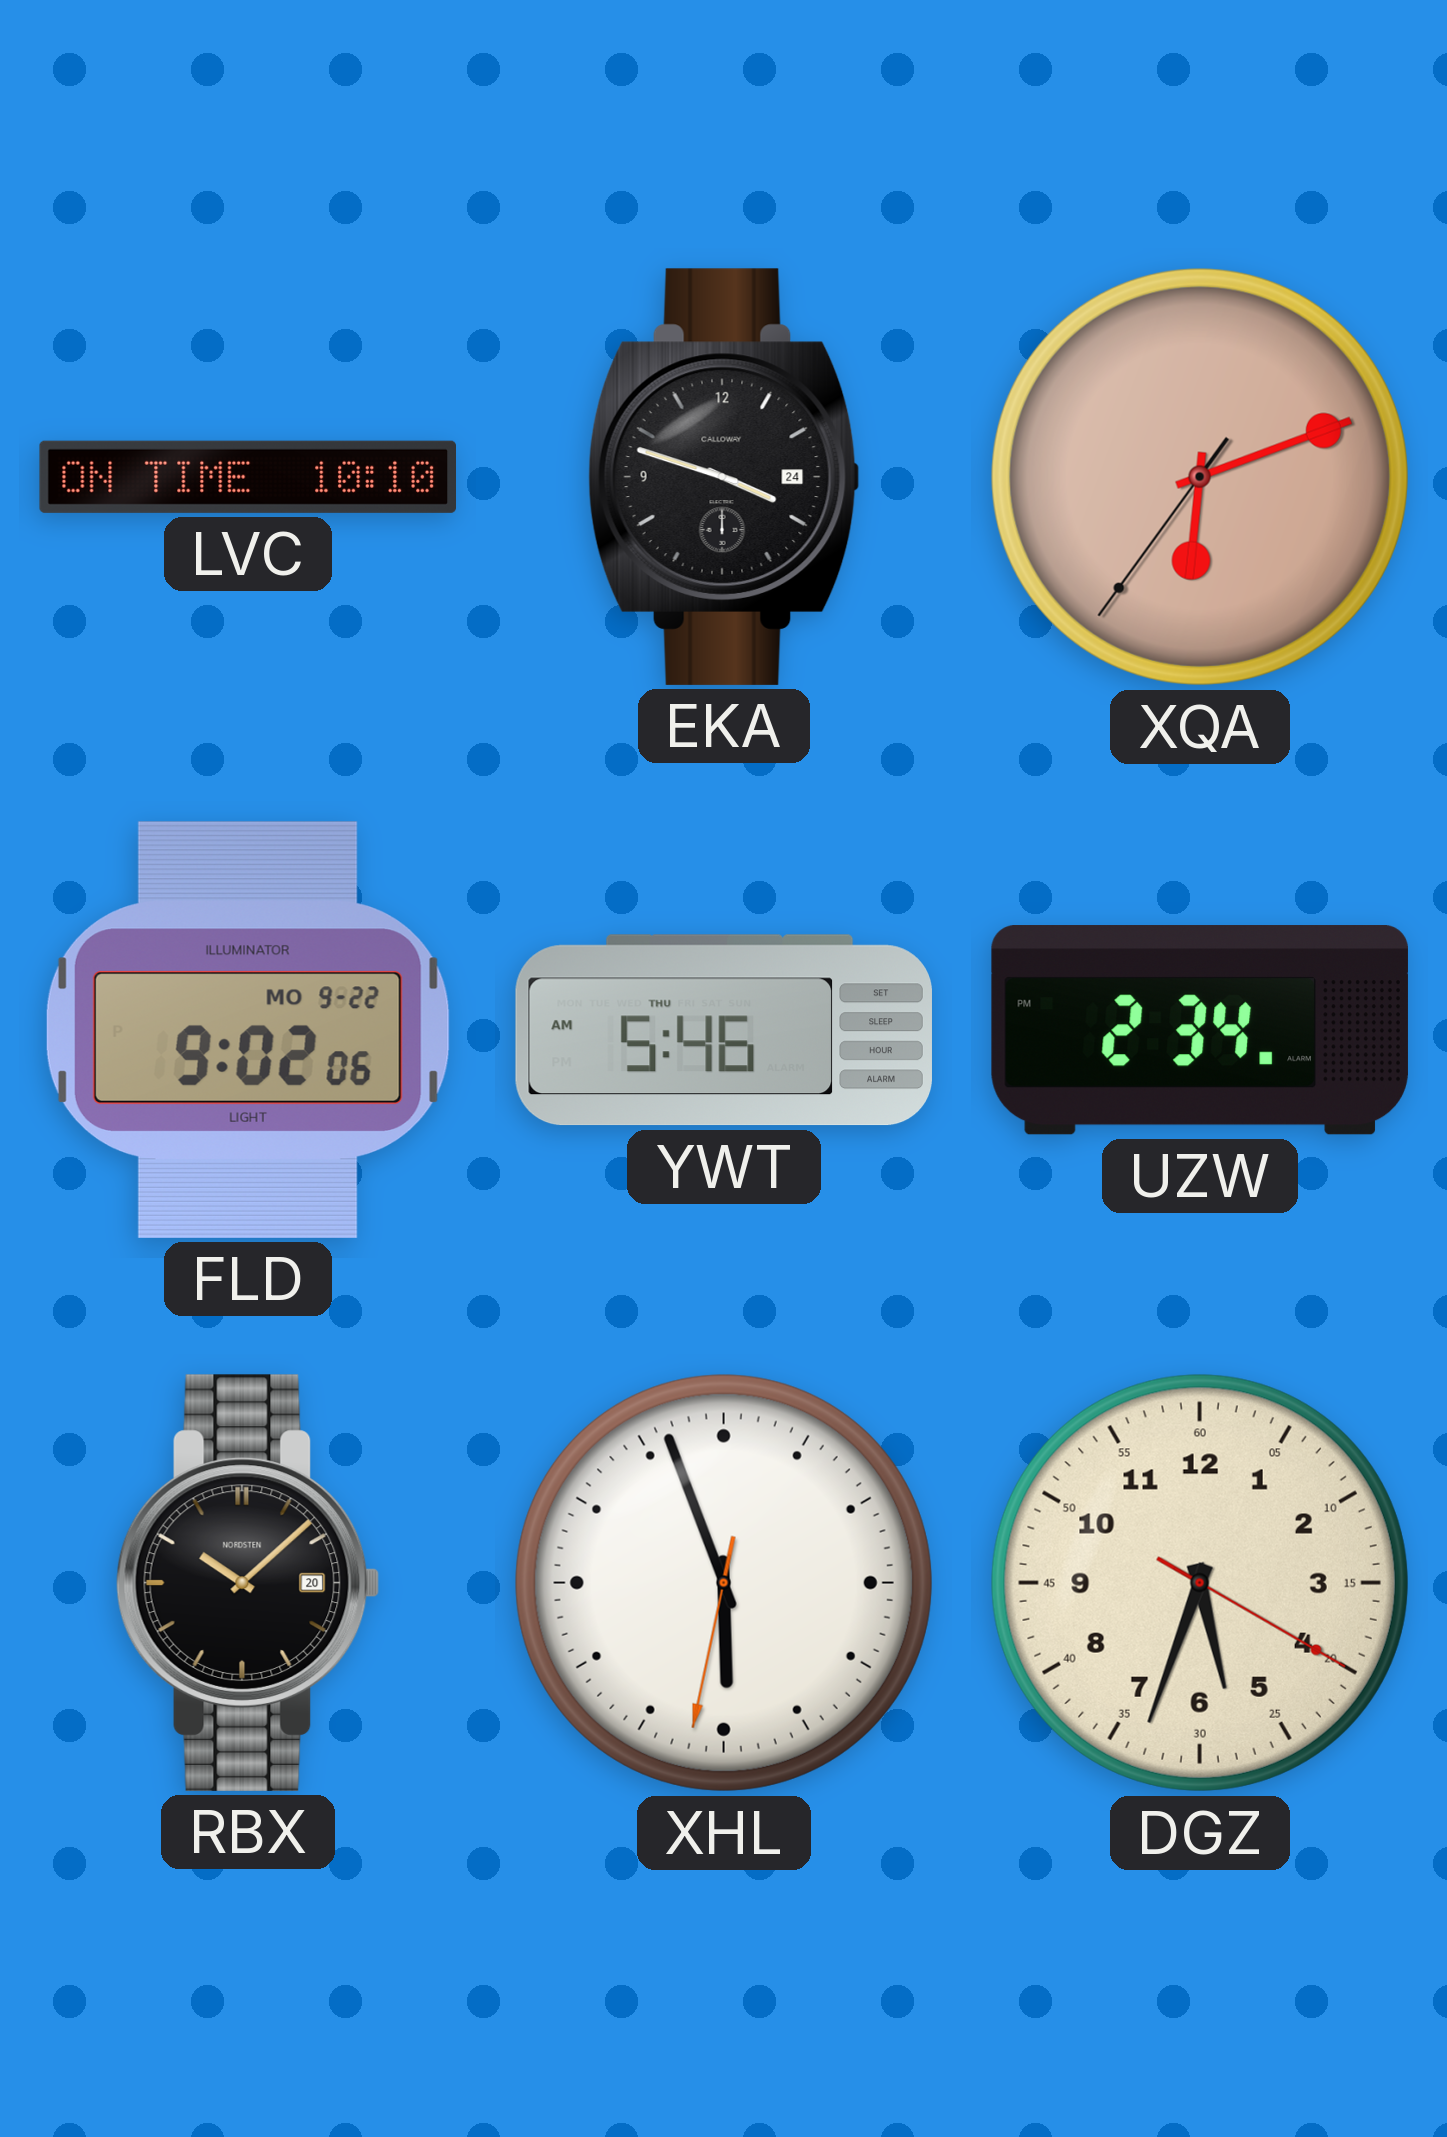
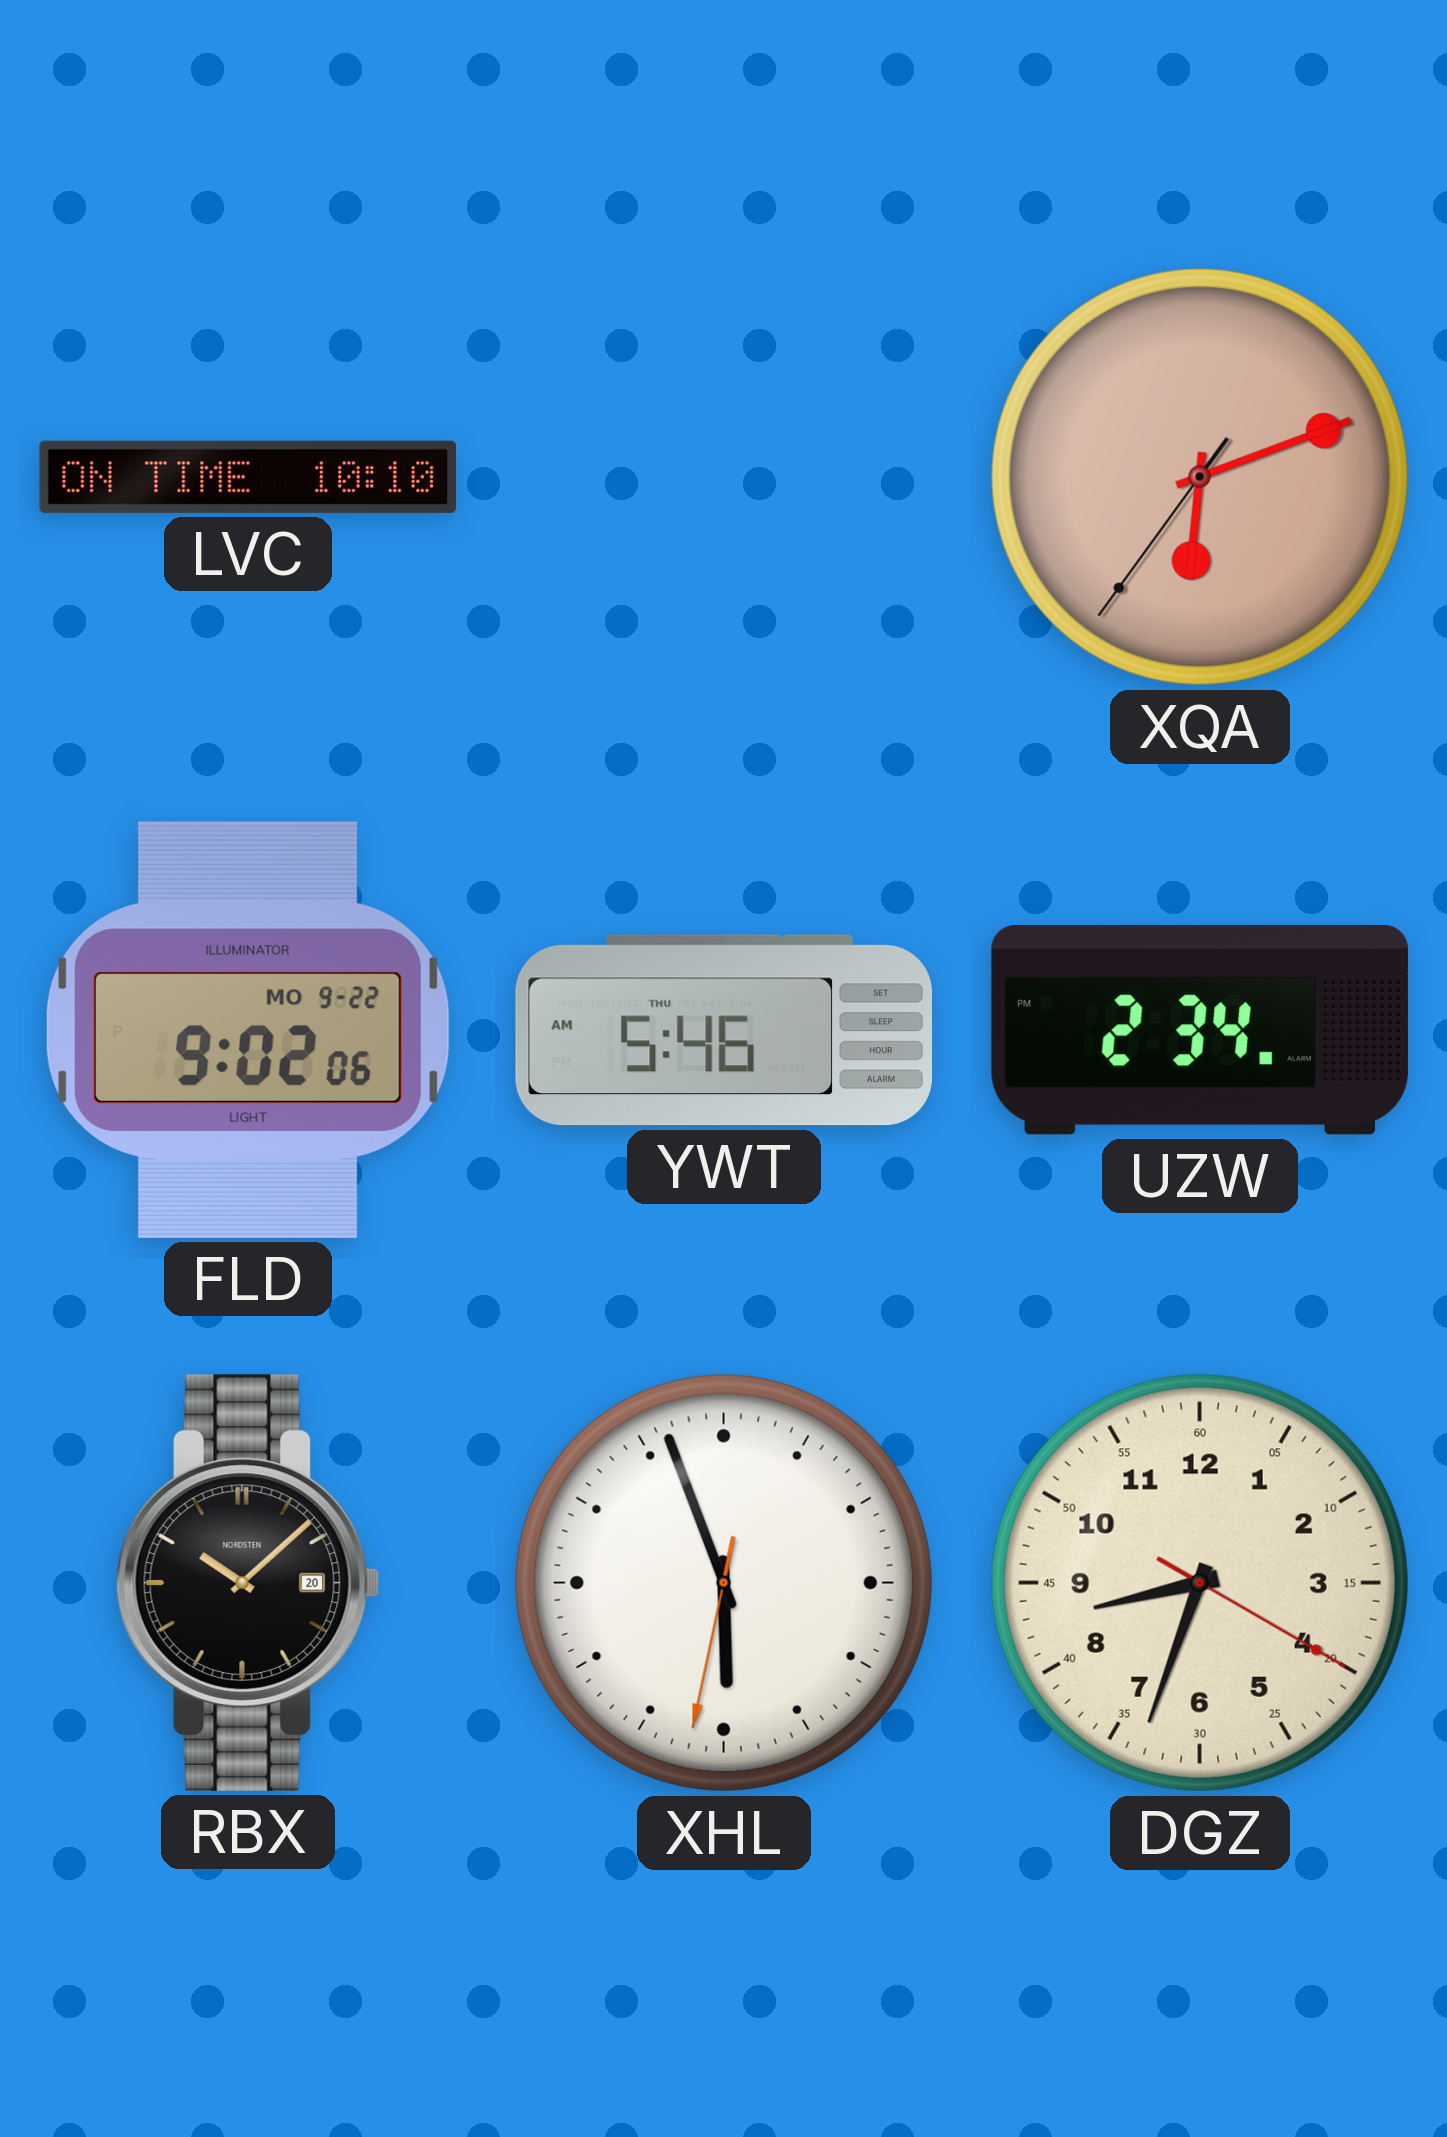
EKA: 3:48 -> none (724, 477)
DGZ: 5:33 -> 8:33 (1200, 1583)
